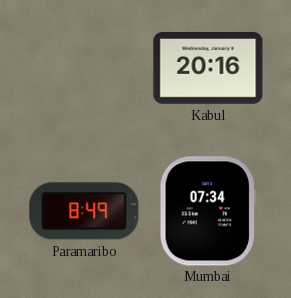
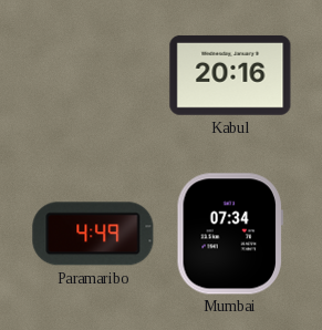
Paramaribo: 8:49 -> 4:49 (93, 234)
